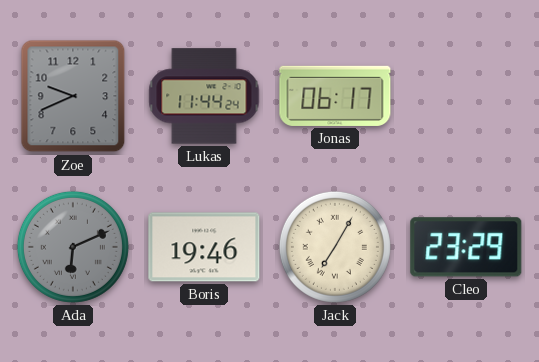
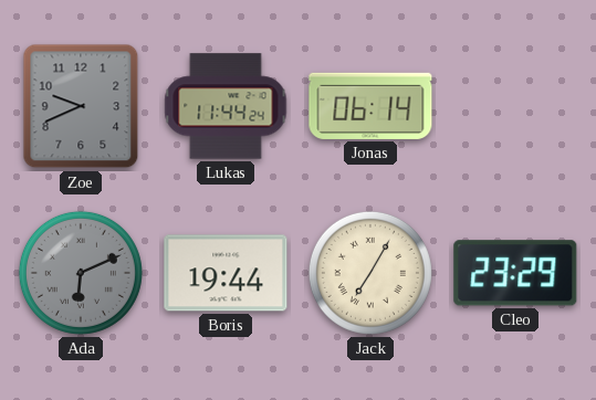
Jonas: 06:17 -> 06:14 (370, 106)
Boris: 19:46 -> 19:44 (226, 273)
